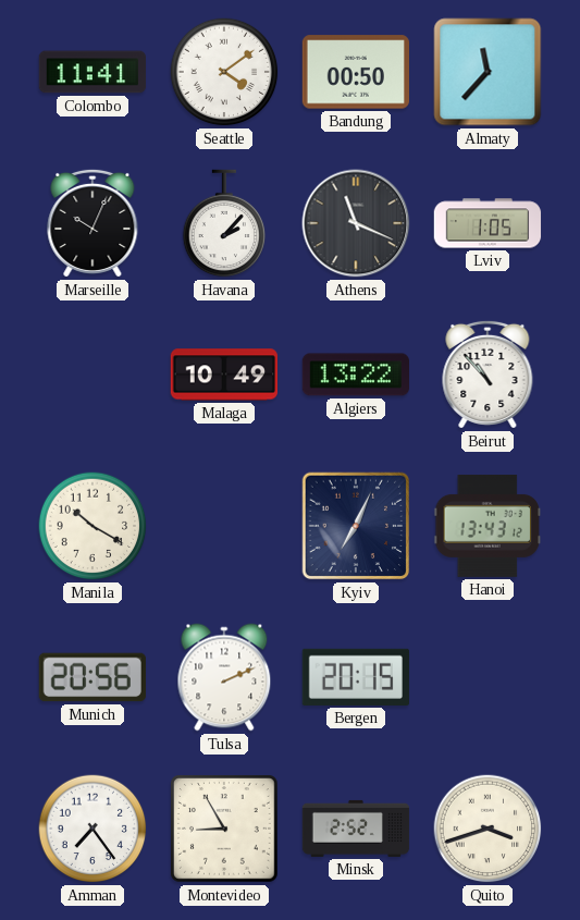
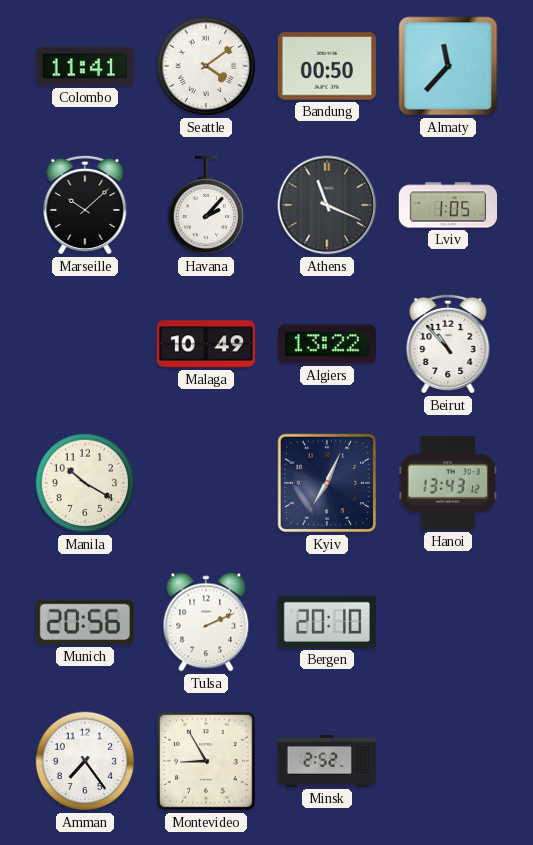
Marseille: 10:04 -> 10:08 (85, 205)
Bergen: 20:15 -> 20:10 (326, 622)
Quito: 3:42 -> none (488, 829)
